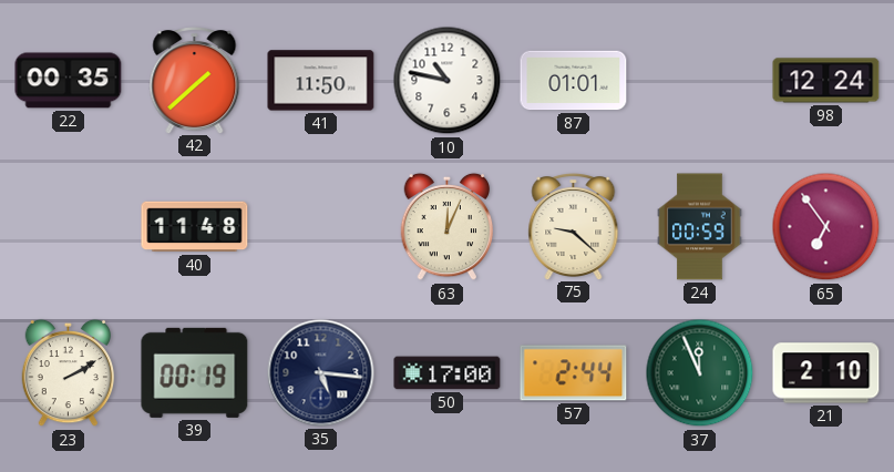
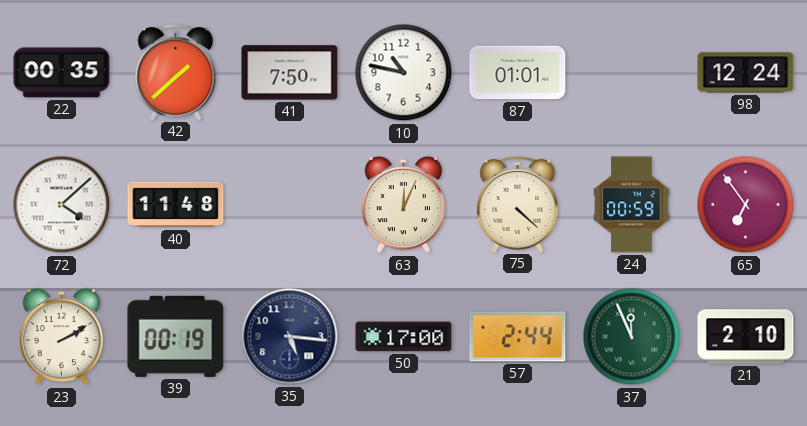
41: 11:50 -> 7:50 (290, 73)
72: none -> 4:08 (62, 205)
75: 9:22 -> 4:22 (518, 205)
